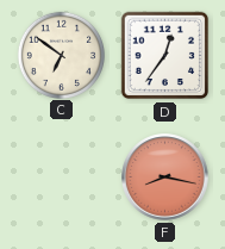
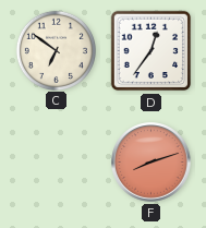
F: 8:17 -> 8:12 (152, 163)
